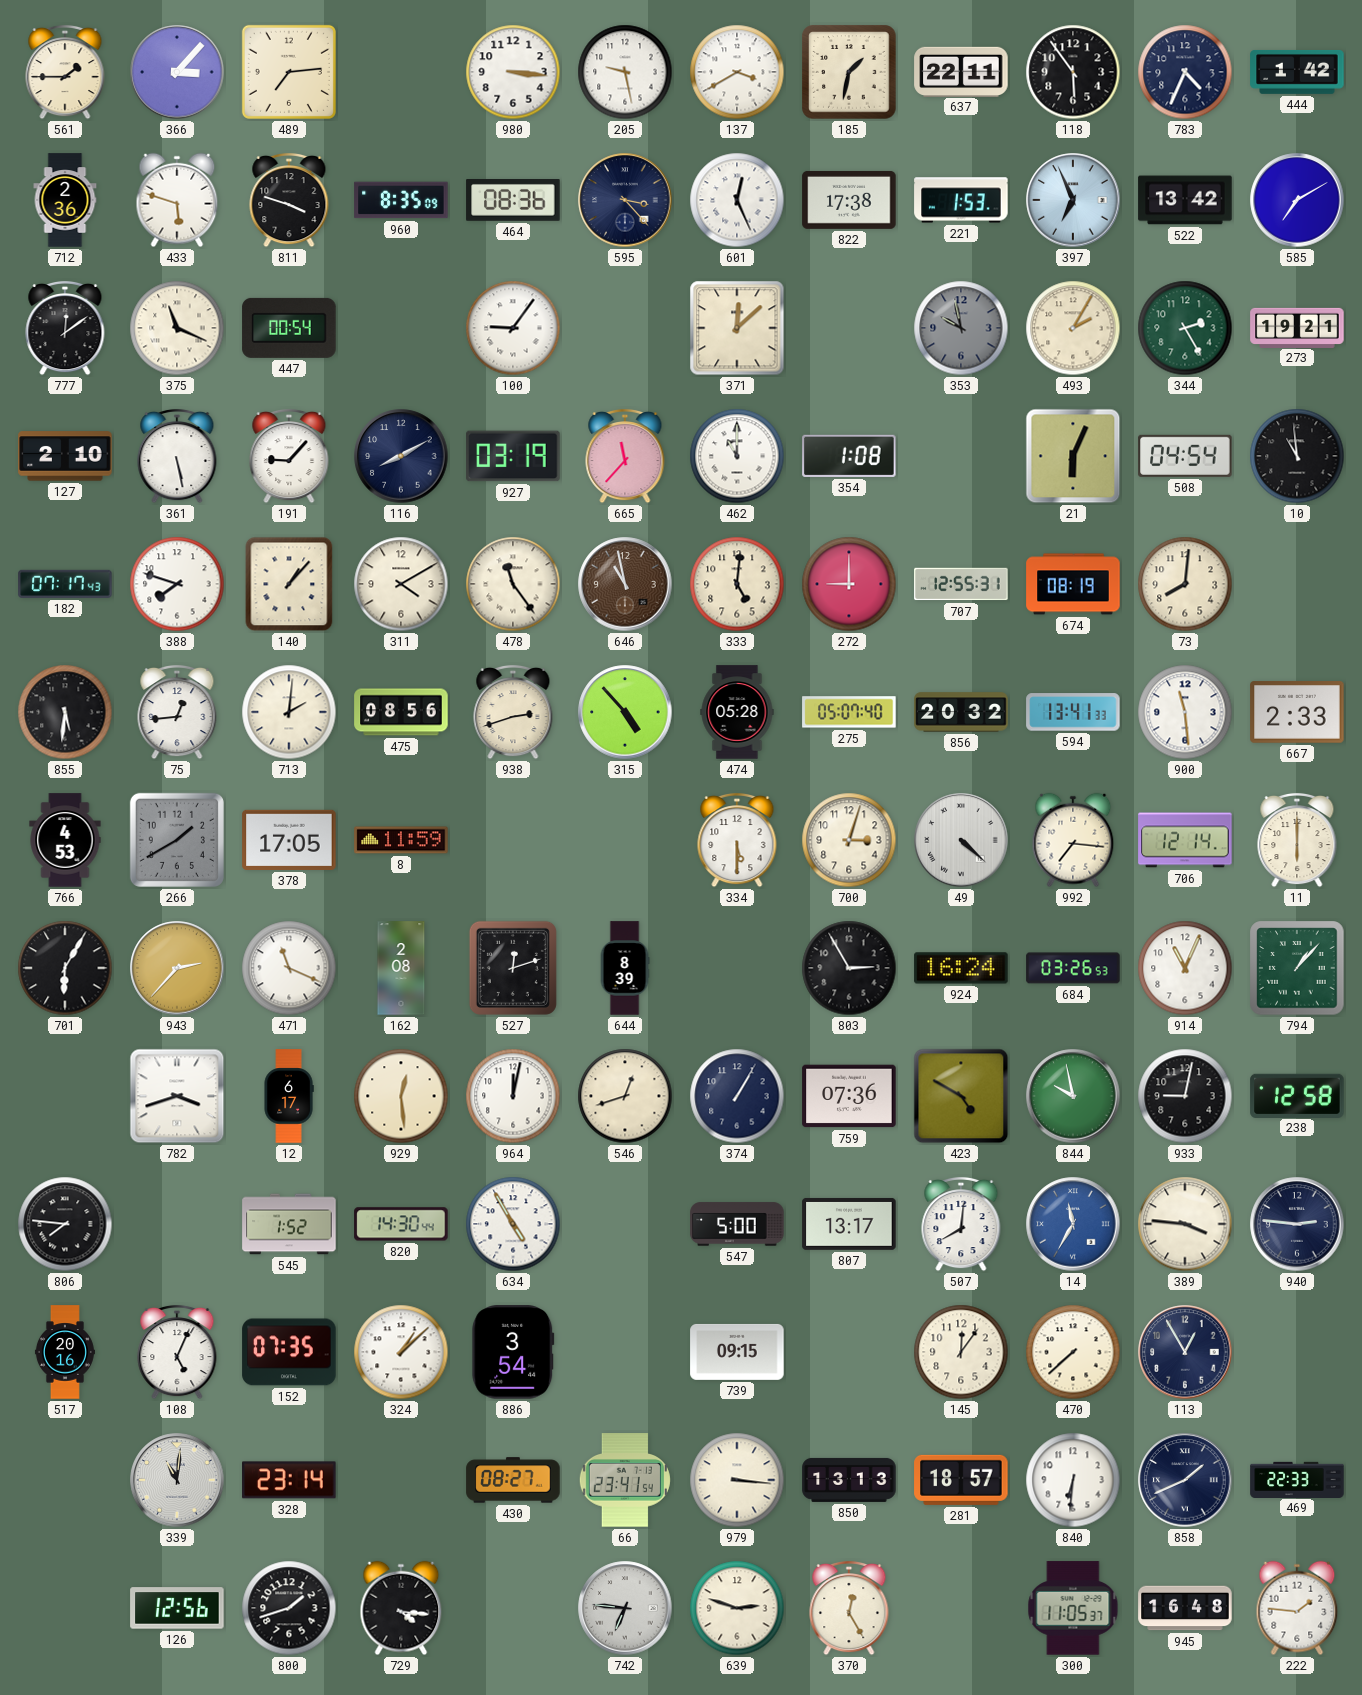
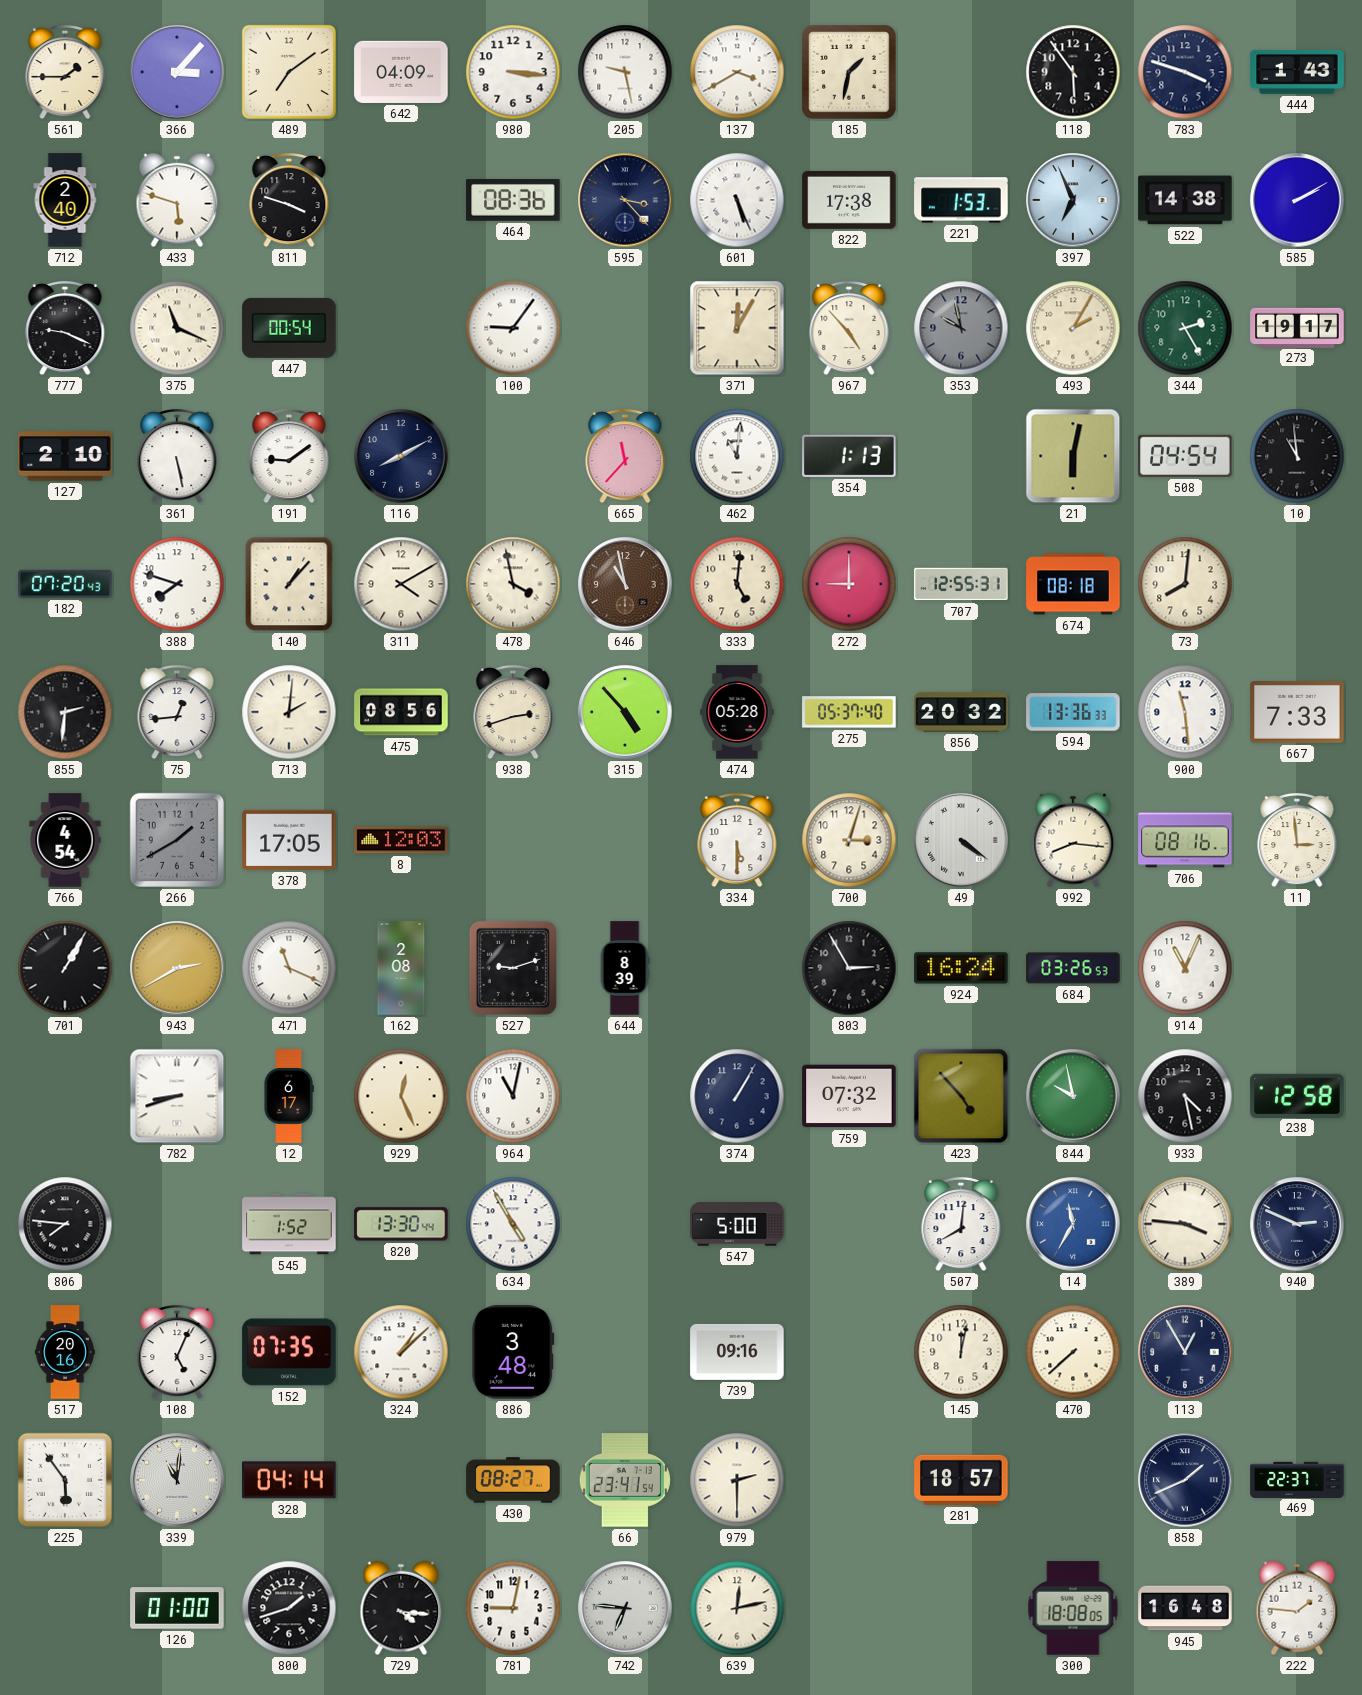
489: 7:14 -> 7:09 (289, 72)
642: none -> 04:09 (401, 72)
637: 22:11 -> none (961, 71)
783: 4:34 -> 3:48 (1185, 72)
444: 1:42 -> 1:43 (1297, 72)
712: 2:36 -> 2:40 (65, 200)
960: 8:35 -> none (401, 200)
601: 12:26 -> 5:26 (737, 200)
522: 13:42 -> 14:38 (1185, 200)
585: 7:10 -> 2:10 (1297, 200)
777: 12:09 -> 9:19 (65, 328)
371: 12:08 -> 12:05 (737, 328)
967: none -> 4:53 (849, 328)
273: 19:21 -> 19:17 (1297, 327)
191: 9:07 -> 9:09 (289, 456)
927: 03:19 -> none (513, 456)
462: 11:00 -> 11:01 (737, 456)
354: 1:08 -> 1:13 (849, 456)
21: 6:04 -> 6:02 (1073, 456)
182: 07:17 -> 07:20 (65, 584)
478: 11:24 -> 3:58 (513, 584)
674: 08:19 -> 08:18 (1073, 584)
855: 5:31 -> 2:31 (65, 712)
275: 05:07 -> 05:37 (849, 712)
594: 13:41 -> 13:36 (1073, 712)
667: 2:33 -> 7:33 (1297, 712)
766: 4:53 -> 4:54 (65, 840)
8: 11:59 -> 12:03 (401, 840)
49: 4:22 -> 4:21 (961, 840)
992: 7:16 -> 8:16 (1073, 840)
706: 12:14 -> 08:16 (1185, 840)
11: 6:00 -> 2:59 (1297, 840)
701: 6:05 -> 1:05 (65, 968)
943: 2:37 -> 2:40 (177, 968)
527: 12:12 -> 9:12 (513, 968)
794: 1:07 -> none (1297, 968)
782: 3:42 -> 8:42 (177, 1096)
929: 12:29 -> 12:26 (401, 1096)
964: 12:02 -> 11:02 (513, 1096)
546: 12:42 -> none (625, 1096)
759: 07:36 -> 07:32 (849, 1096)
423: 4:50 -> 4:53 (961, 1096)
933: 9:02 -> 4:28 (1185, 1096)
820: 14:30 -> 13:30 (401, 1224)
807: 13:17 -> none (849, 1224)
940: 2:46 -> 2:49 (1297, 1224)
886: 3:54 -> 3:48 (513, 1352)
739: 09:15 -> 09:16 (737, 1352)
145: 12:06 -> 12:02 (961, 1352)
225: none -> 5:54 (65, 1480)
328: 23:14 -> 04:14 (289, 1480)
979: 3:16 -> 2:30 (737, 1480)
850: 13:13 -> none (849, 1480)
840: 6:31 -> none (1073, 1480)
469: 22:33 -> 22:37 (1297, 1479)
126: 12:56 -> 01:00 (177, 1608)
781: none -> 9:02 (513, 1608)
639: 2:48 -> 12:13 (737, 1608)
370: 12:25 -> none (849, 1608)
300: 11:05 -> 18:08 (1073, 1608)
